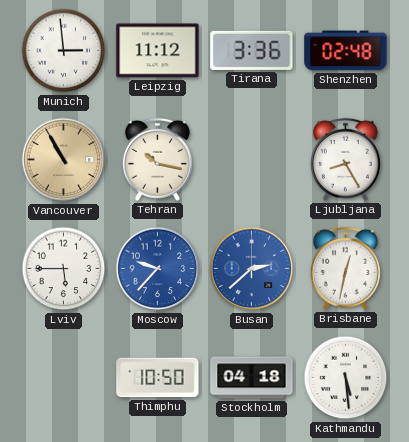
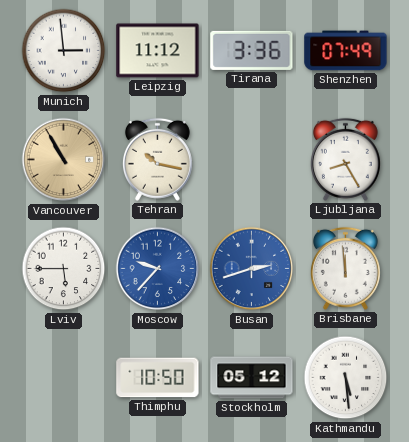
Shenzhen: 02:48 -> 07:49 (346, 51)
Busan: 2:38 -> 2:42 (252, 269)
Brisbane: 12:32 -> 11:59 (345, 268)
Stockholm: 04:18 -> 05:12 (252, 378)
